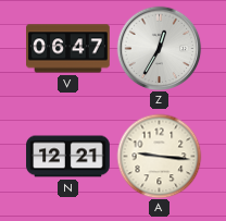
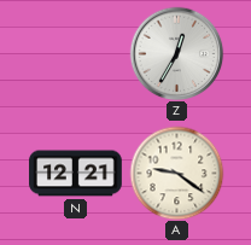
V: 06:47 -> none (68, 49)
A: 9:16 -> 9:21 (176, 173)
